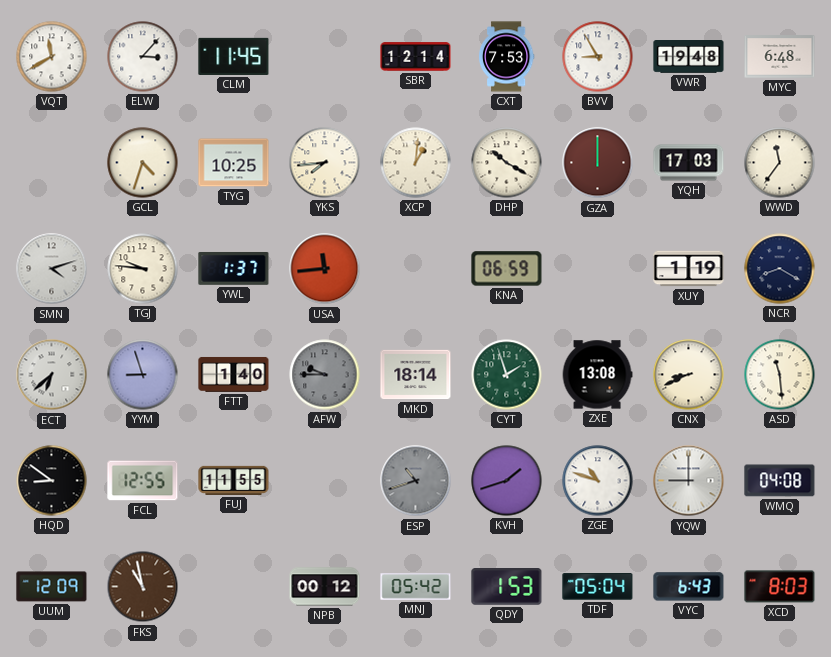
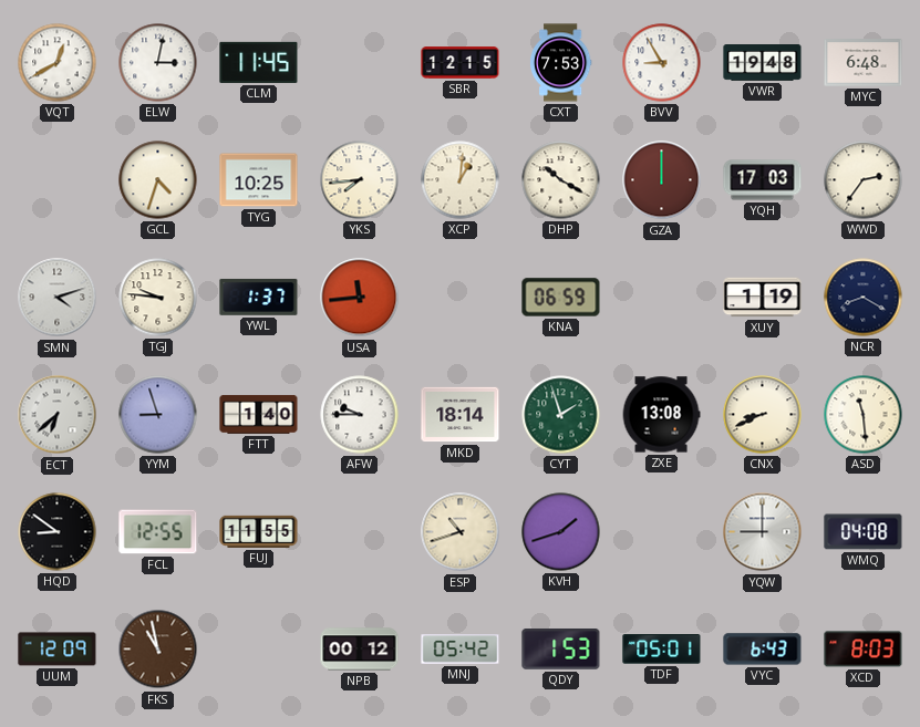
VQT: 11:40 -> 12:40 (58, 63)
ELW: 3:07 -> 3:02 (158, 63)
SBR: 12:14 -> 12:15 (461, 63)
WWD: 11:36 -> 2:36 (864, 180)
AFW dial: grey -> white (360, 415)
ESP dial: grey -> cream (461, 532)
ZGE: 10:48 -> none (598, 481)
TDF: 05:04 -> 05:01 (662, 650)
